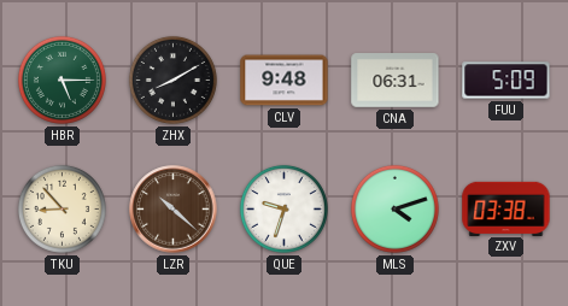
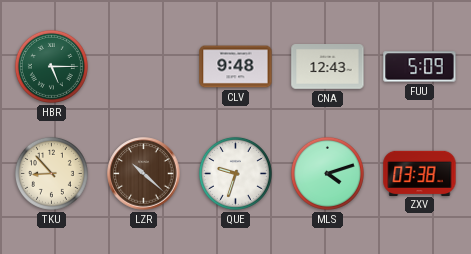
ZHX: 8:10 -> none (172, 80)
CNA: 06:31 -> 12:43 (328, 67)
